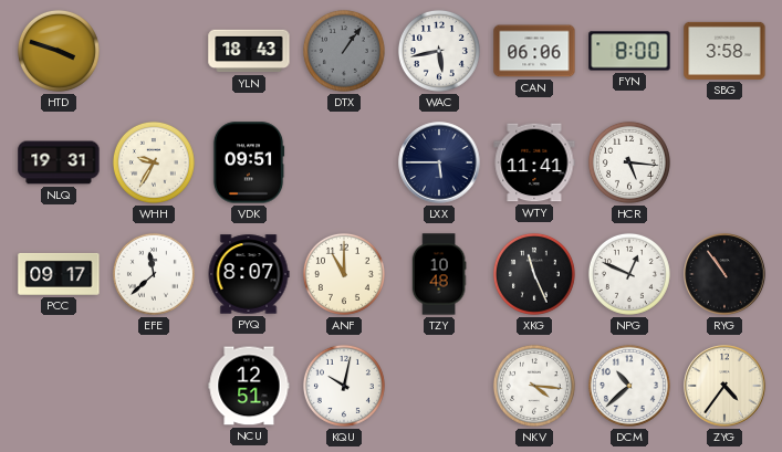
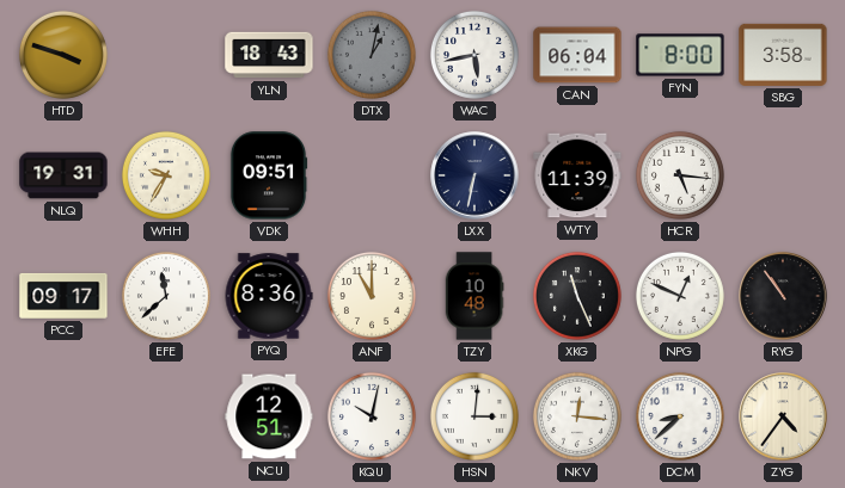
DTX: 1:06 -> 1:02 (372, 55)
CAN: 06:06 -> 06:04 (577, 55)
LXX: 5:45 -> 6:32 (474, 175)
WTY: 11:41 -> 11:39 (577, 175)
PYQ: 8:07 -> 8:36 (269, 296)
HSN: none -> 3:01 (474, 416)
NKV: 4:16 -> 12:16 (577, 416)
DCM: 10:38 -> 8:38 (680, 416)
